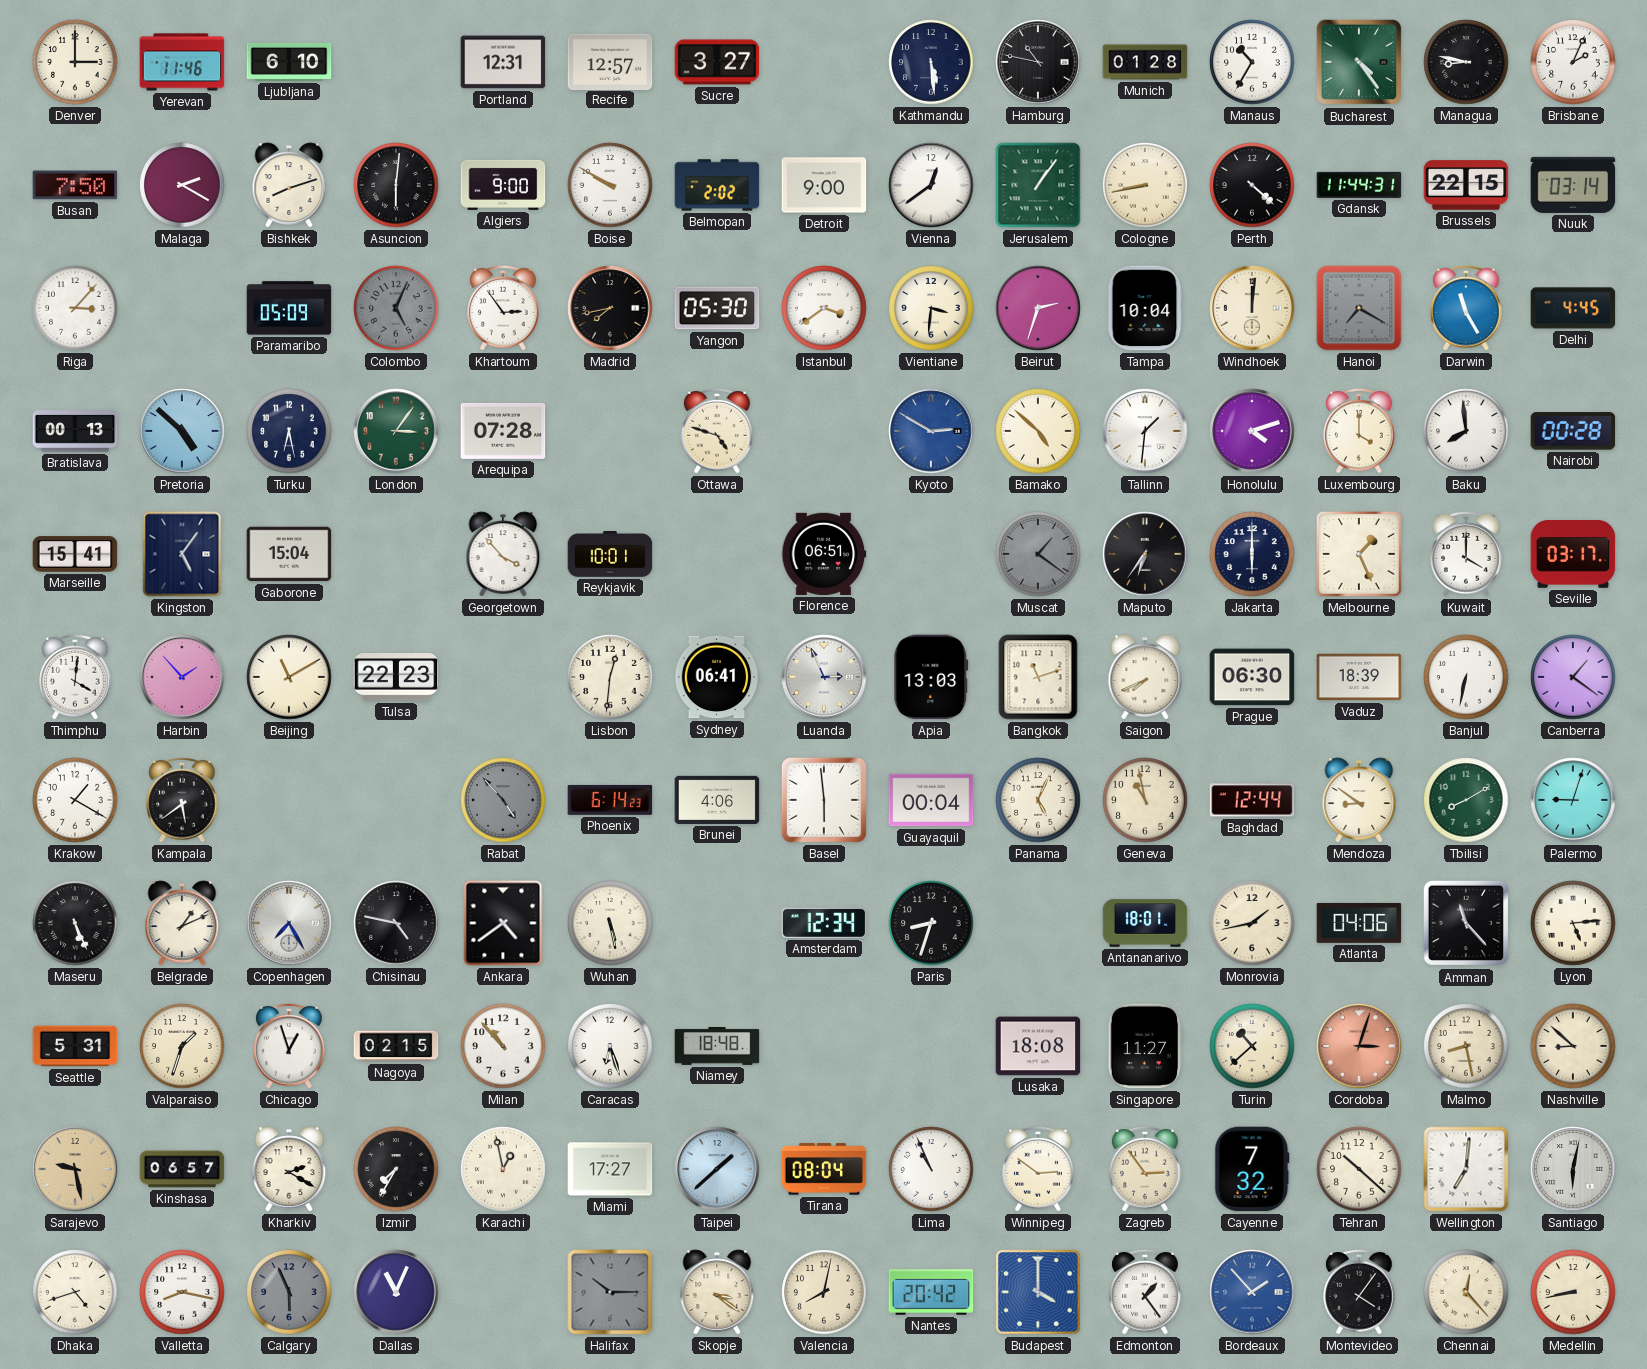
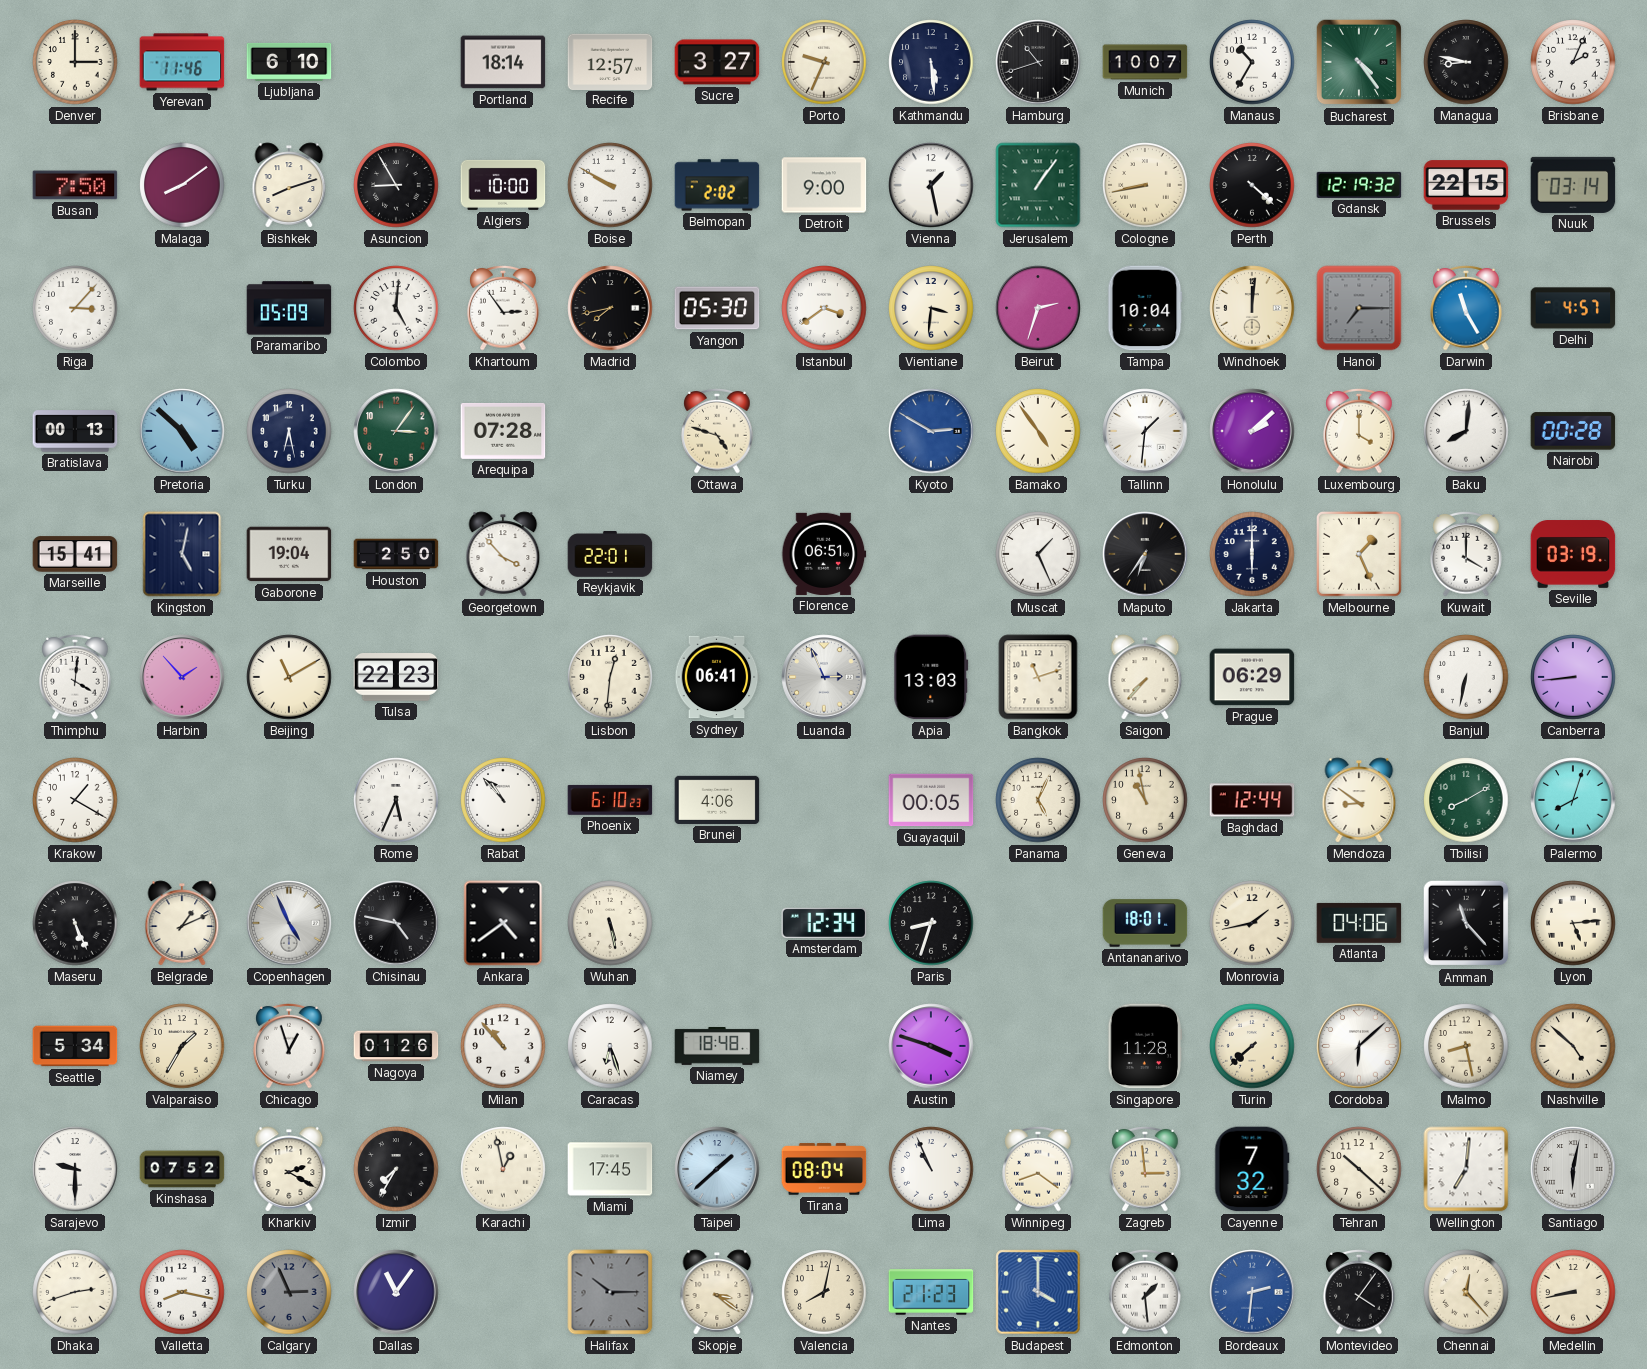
Portland: 12:31 -> 18:14 (503, 62)
Porto: none -> 9:34 (824, 62)
Hamburg: 10:47 -> 10:42 (1038, 62)
Munich: 01:28 -> 10:07 (1145, 62)
Malaga: 2:20 -> 8:09 (182, 185)
Asuncion: 6:01 -> 8:55 (396, 185)
Algiers: 9:00 -> 10:00 (503, 185)
Vienna: 12:39 -> 1:28 (931, 185)
Gdansk: 11:44 -> 12:19 (1359, 185)
Colombo: 5:04 -> 5:01 (396, 308)
Colombo dial: grey -> white (396, 308)
Hanoi: 7:20 -> 7:15 (1359, 308)
Delhi: 4:45 -> 4:57 (1573, 308)
Bamako: 4:52 -> 4:54 (1038, 431)
Honolulu: 4:12 -> 2:08 (1252, 431)
Baku: 7:59 -> 8:01 (1466, 431)
Kingston: 5:06 -> 5:02 (182, 554)
Gaborone: 15:04 -> 19:04 (289, 554)
Houston: none -> 2:50 (396, 554)
Reykjavik: 10:01 -> 22:01 (610, 555)
Muscat: 1:21 -> 1:26 (1038, 554)
Muscat dial: grey -> white (1038, 554)
Seville: 03:17 -> 03:19 (1573, 554)
Saigon: 7:41 -> 7:37 (1145, 677)
Prague: 06:30 -> 06:29 (1252, 677)
Vaduz: 18:39 -> none (1359, 677)
Canberra: 1:21 -> 8:44 (1573, 677)
Kampala: 5:39 -> none (182, 800)
Rome: none -> 5:34 (396, 800)
Rabat: 4:53 -> 10:53 (503, 800)
Rabat dial: grey -> white (503, 800)
Phoenix: 6:14 -> 6:10 (610, 800)
Basel: 5:59 -> none (824, 800)
Guayaquil: 00:04 -> 00:05 (931, 800)
Palermo: 9:03 -> 8:03 (1573, 800)
Copenhagen: 7:25 -> 4:56 (289, 923)
Seattle: 5:31 -> 5:34 (75, 1046)
Valparaiso: 1:33 -> 1:35 (182, 1046)
Nagoya: 02:15 -> 01:26 (396, 1046)
Austin: none -> 3:48 (931, 1046)
Lusaka: 18:08 -> none (1038, 1046)
Singapore: 11:27 -> 11:28 (1145, 1046)
Turin: 10:38 -> 7:38 (1252, 1046)
Cordoba: 3:03 -> 6:08 (1359, 1046)
Cordoba dial: salmon -> white (1359, 1046)
Nashville: 8:52 -> 4:52 (1573, 1046)
Sarajevo: 9:28 -> 9:30 (75, 1169)
Sarajevo dial: champagne -> white (75, 1169)
Kinshasa: 06:57 -> 07:52 (182, 1169)
Miami: 17:27 -> 17:45 (610, 1169)
Winnipeg: 2:51 -> 8:21 (1038, 1169)
Zagreb: 2:54 -> 2:59 (1145, 1169)
Dhaka: 4:42 -> 2:42 (75, 1292)
Calgary: 5:56 -> 2:56 (289, 1292)
Dallas: 11:04 -> 11:06 (396, 1292)
Nantes: 20:42 -> 21:23 (931, 1292)
Edmonton: 1:24 -> 1:29 (1145, 1292)
Bordeaux: 1:53 -> 2:31 (1252, 1292)
